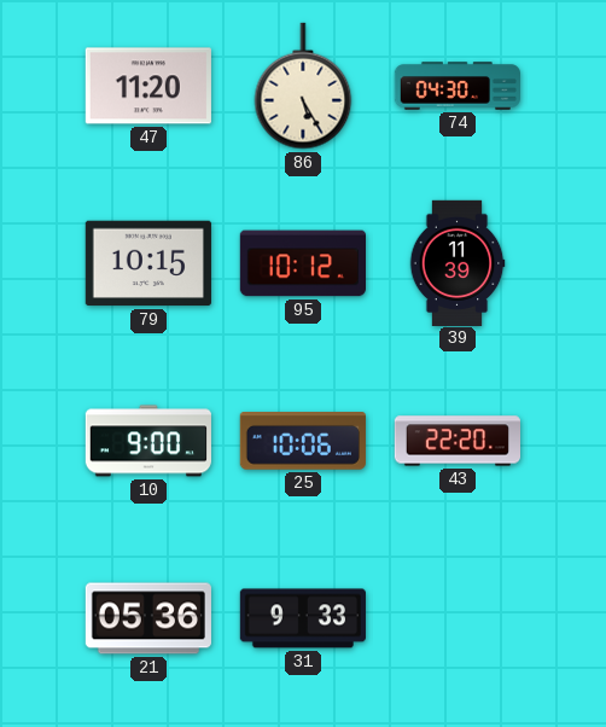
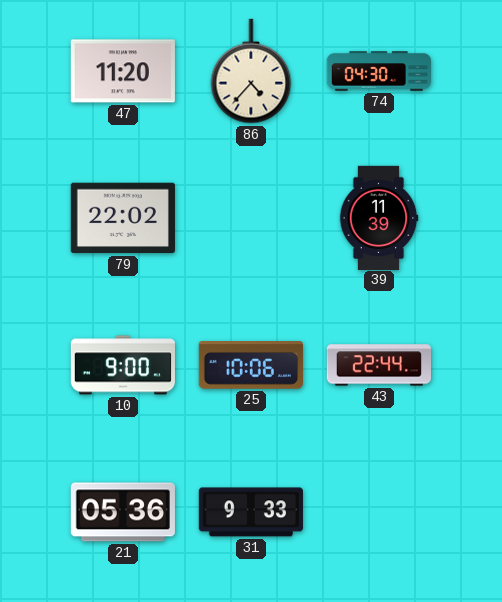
86: 5:25 -> 4:37 (251, 71)
79: 10:15 -> 22:02 (123, 218)
95: 10:12 -> none (302, 263)
43: 22:20 -> 22:44 (378, 365)
